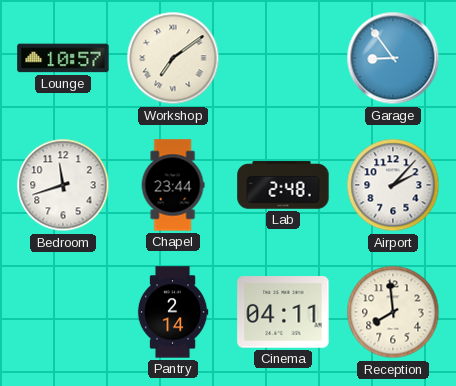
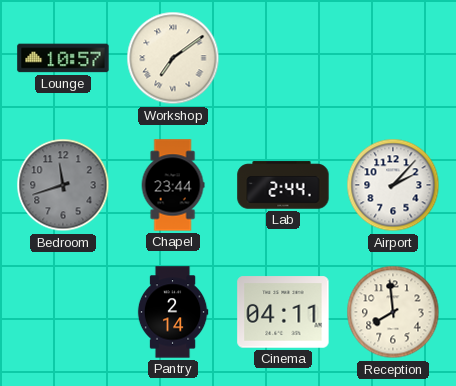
Garage: 8:54 -> none (393, 58)
Bedroom dial: white -> grey (63, 185)
Lab: 2:48 -> 2:44 (283, 185)
